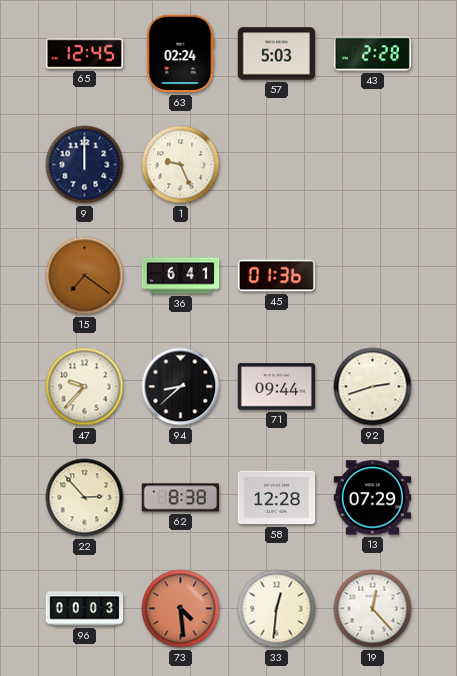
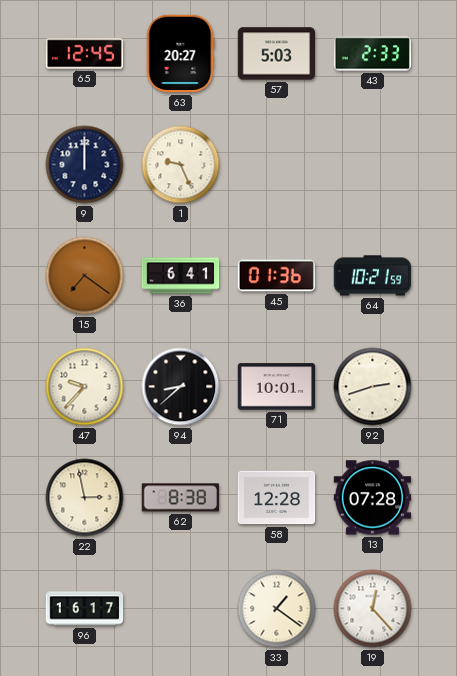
63: 02:24 -> 20:27 (180, 54)
43: 2:28 -> 2:33 (373, 54)
64: none -> 10:21 (373, 276)
71: 09:44 -> 10:01 (277, 387)
22: 2:53 -> 2:58 (85, 498)
13: 07:29 -> 07:28 (373, 498)
96: 00:03 -> 16:17 (85, 609)
73: 4:29 -> none (181, 609)
33: 12:31 -> 1:21 (277, 609)
